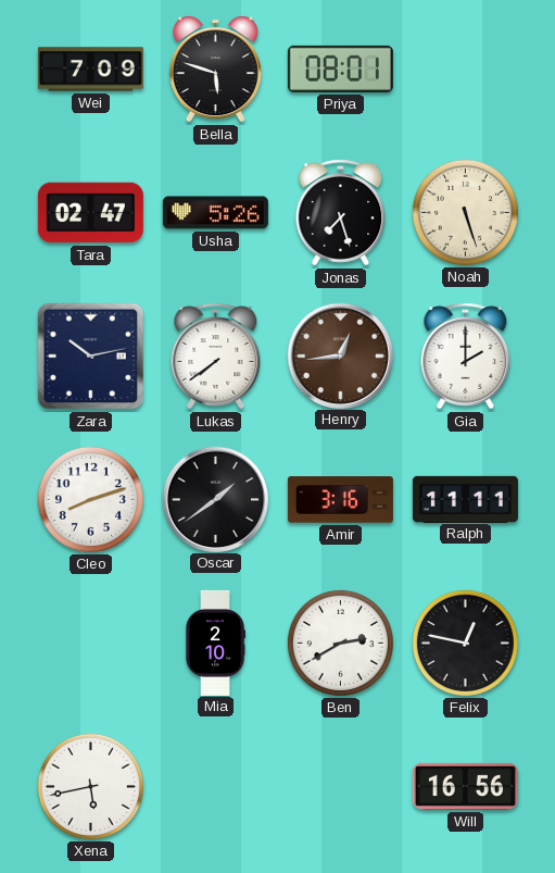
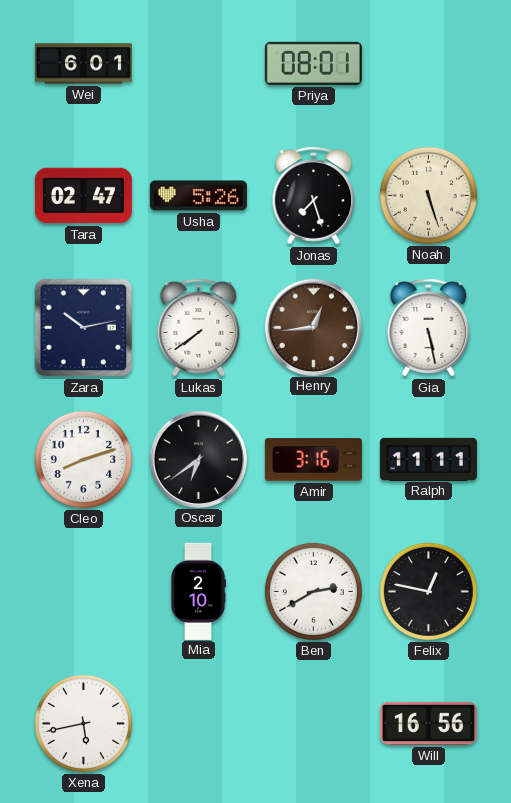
Wei: 7:09 -> 6:01 (83, 64)
Bella: 5:48 -> none (215, 70)
Gia: 2:00 -> 5:28 (429, 328)
Oscar: 1:39 -> 6:39 (198, 459)
